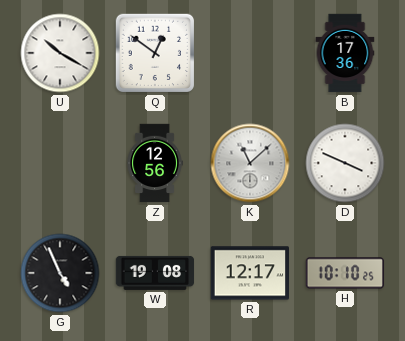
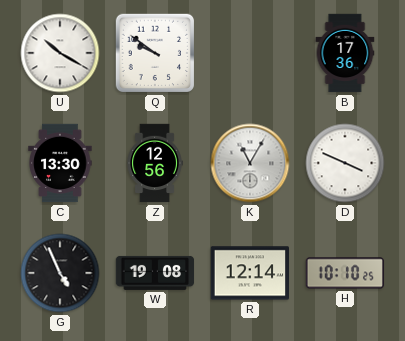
Q: 12:51 -> 9:51 (155, 53)
C: none -> 13:30 (60, 163)
K: 11:08 -> 11:05 (250, 163)
R: 12:17 -> 12:14 (249, 273)
